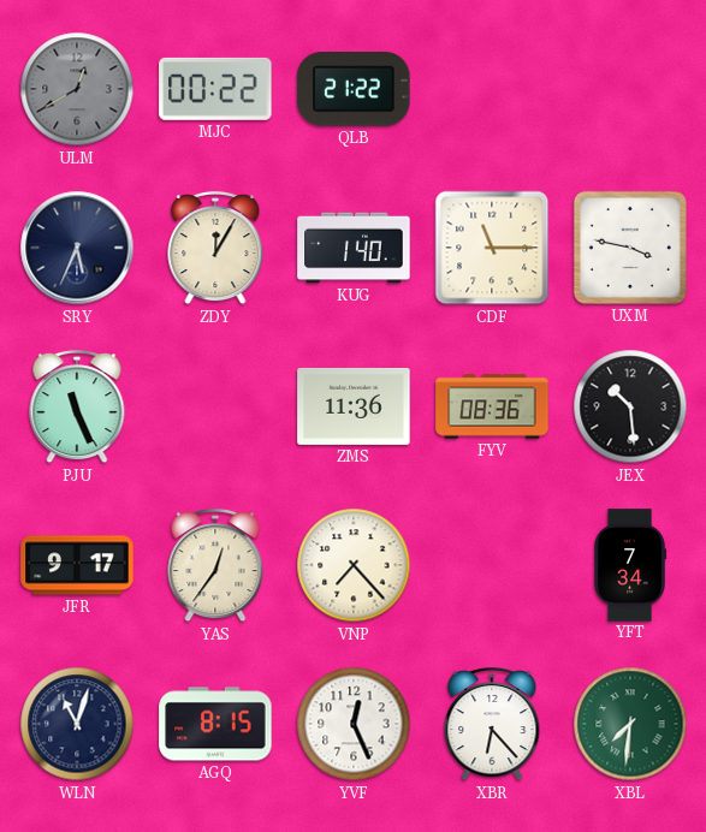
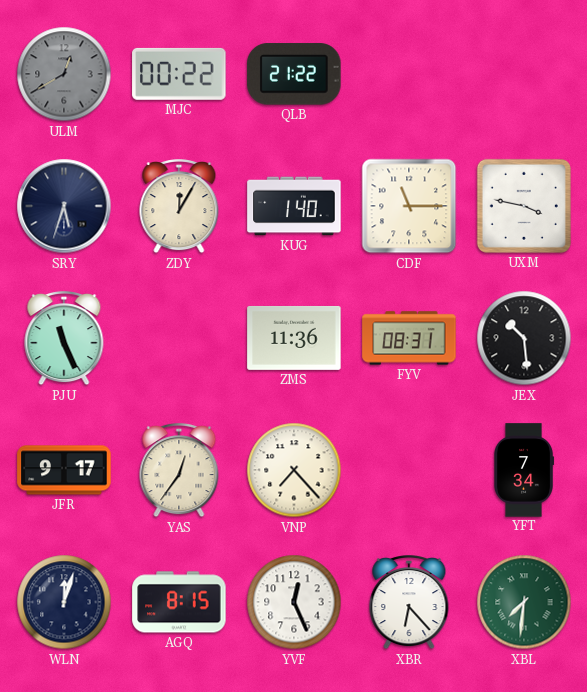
SRY: 5:34 -> 5:33 (64, 206)
FYV: 08:36 -> 08:31 (409, 338)
WLN: 11:03 -> 12:03 (64, 602)
